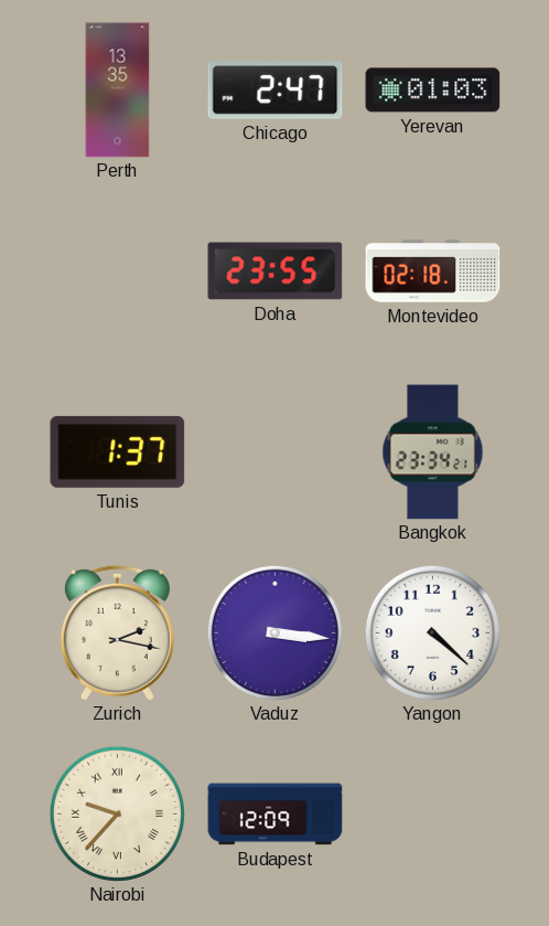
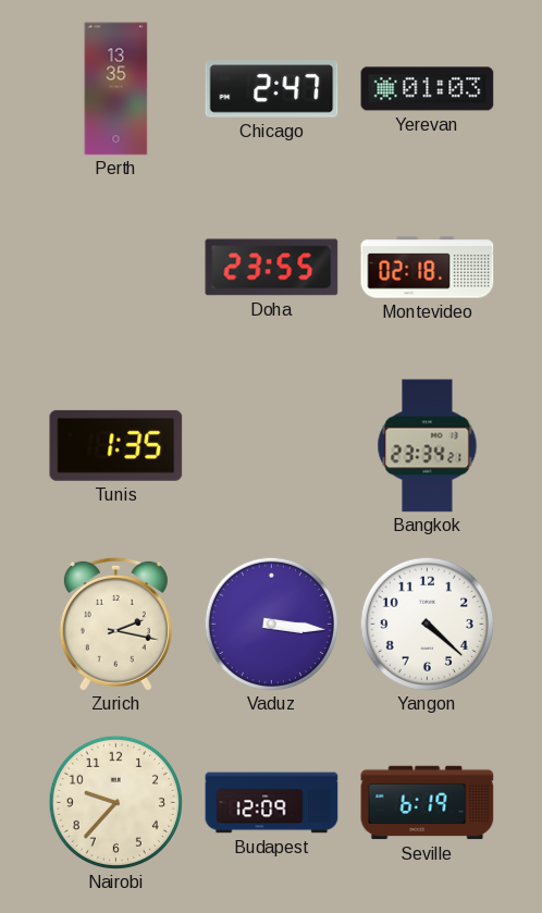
Tunis: 1:37 -> 1:35 (116, 445)
Nairobi numerals: Roman -> Arabic (115, 802)
Seville: none -> 6:19 (428, 803)
